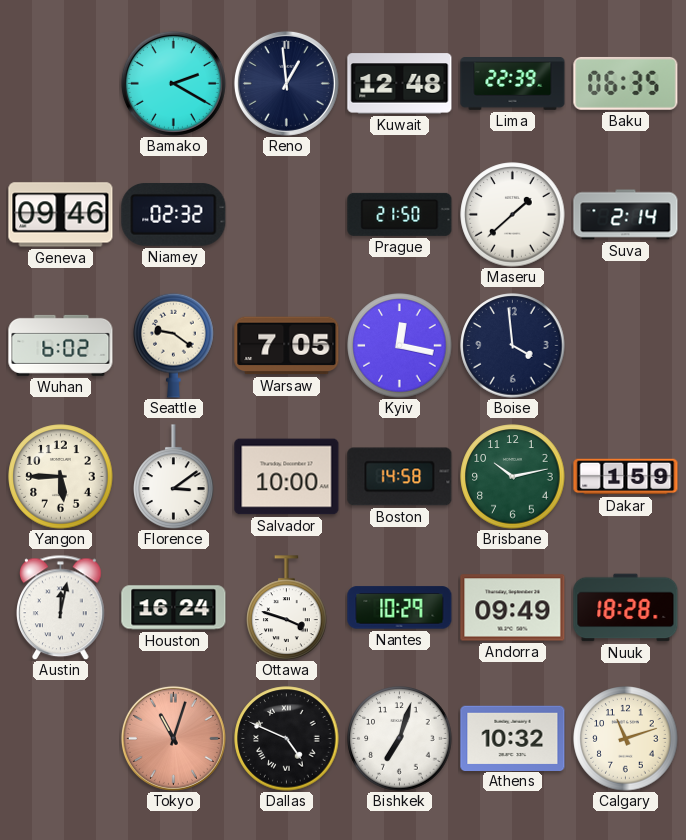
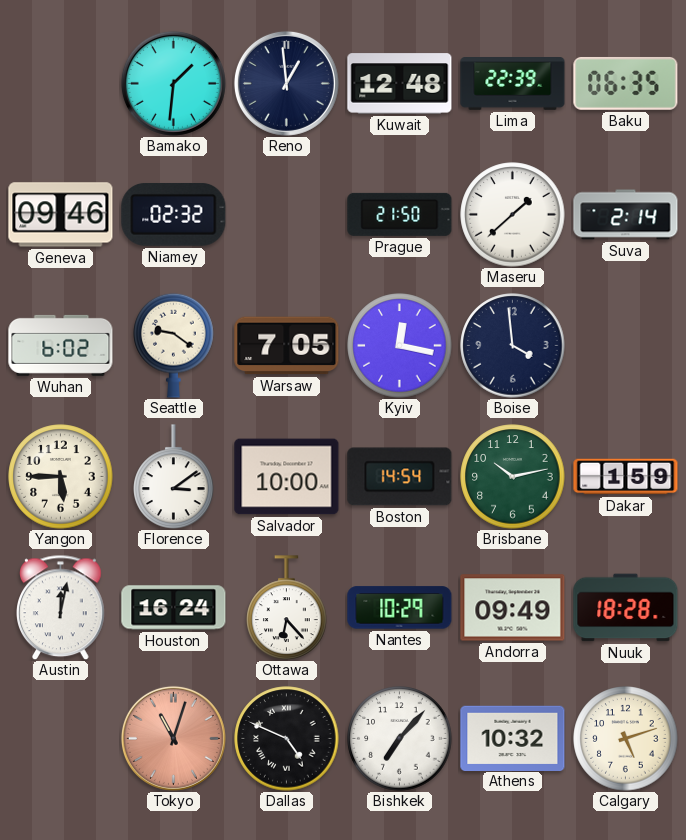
Bamako: 2:20 -> 1:31 (173, 83)
Boston: 14:58 -> 14:54 (400, 477)
Ottawa: 3:48 -> 6:23 (287, 608)
Bishkek: 7:03 -> 7:07 (400, 739)
Calgary: 11:12 -> 5:12 (626, 739)
